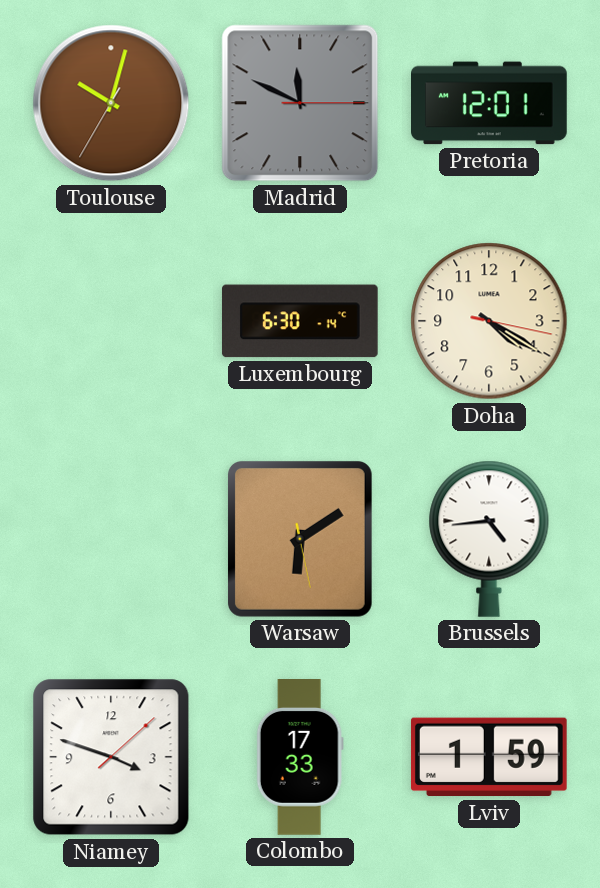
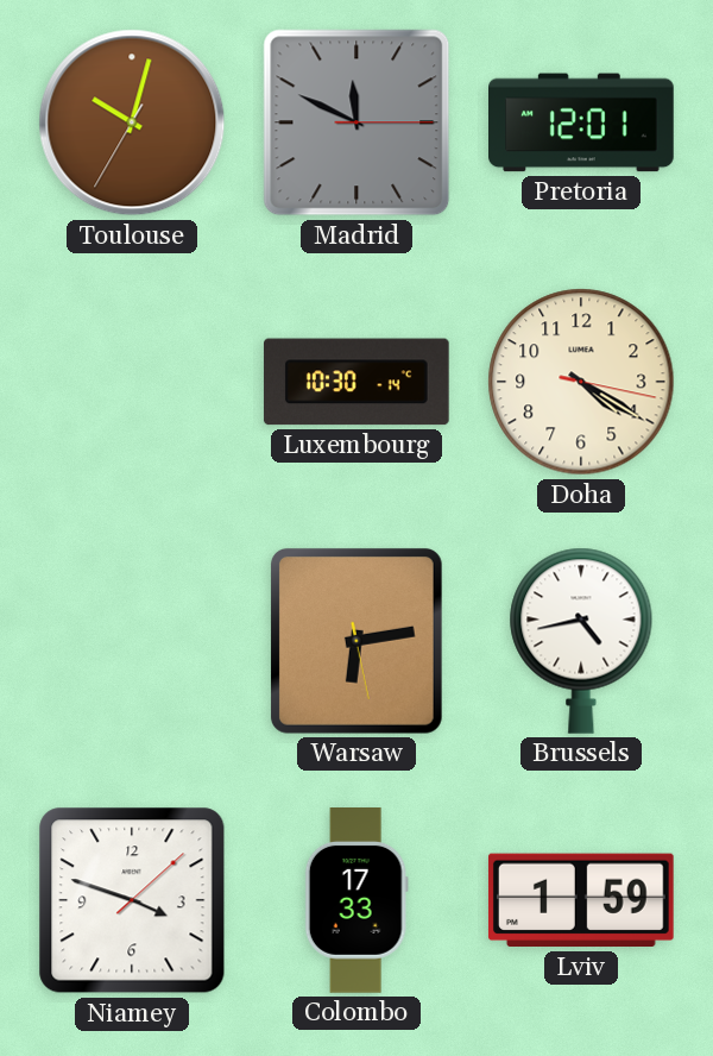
Luxembourg: 6:30 -> 10:30 (356, 382)
Warsaw: 6:09 -> 6:13 (356, 641)
Brussels: 4:44 -> 4:43 (581, 641)
